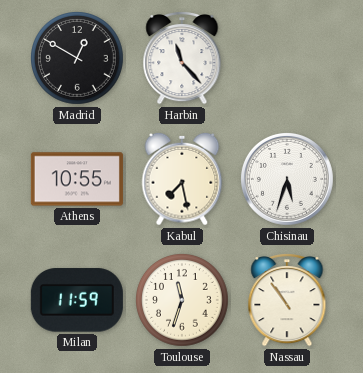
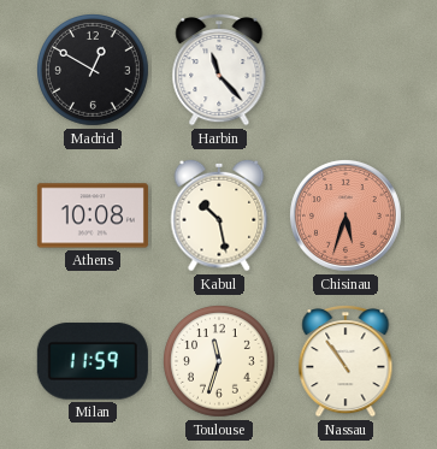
Athens: 10:55 -> 10:08 (93, 215)
Kabul: 7:28 -> 10:28 (219, 215)
Chisinau dial: white -> salmon (346, 215)
